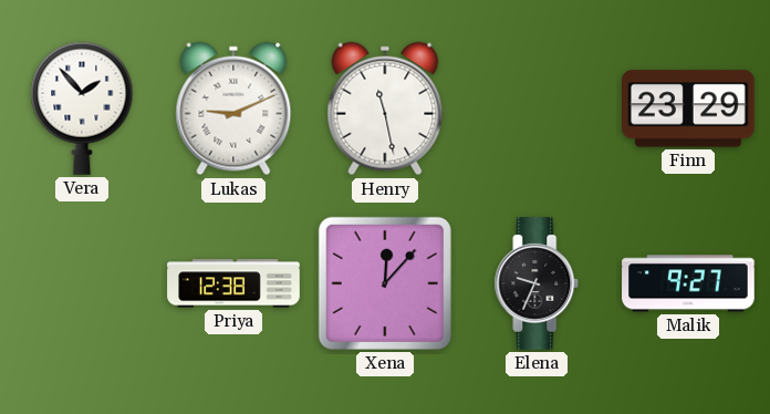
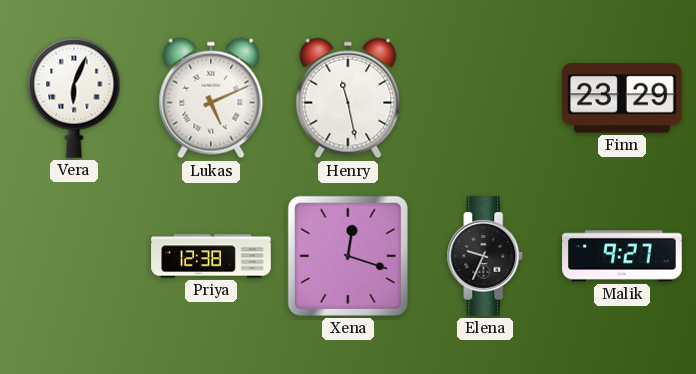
Vera: 1:53 -> 6:04 (74, 98)
Lukas: 9:11 -> 5:11 (211, 98)
Xena: 12:07 -> 12:18 (348, 256)
